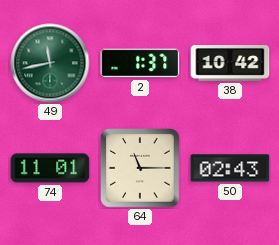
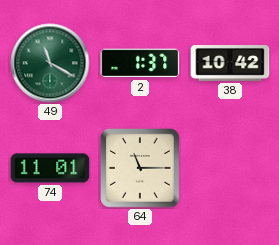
49: 11:43 -> 11:20 (50, 63)
50: 02:43 -> none (230, 168)
